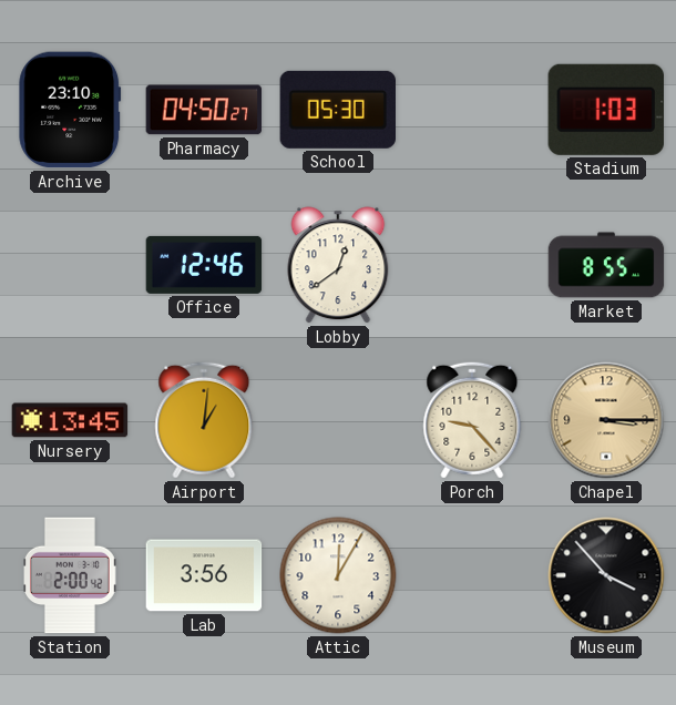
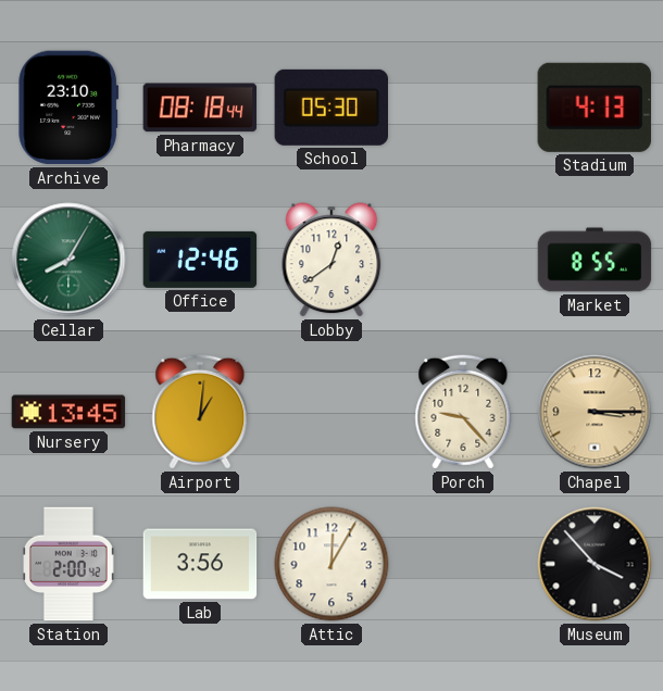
Pharmacy: 04:50 -> 08:18 (200, 108)
Stadium: 1:03 -> 4:13 (595, 108)
Cellar: none -> 8:05 (68, 260)
